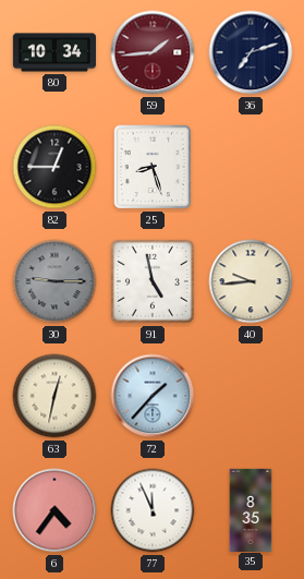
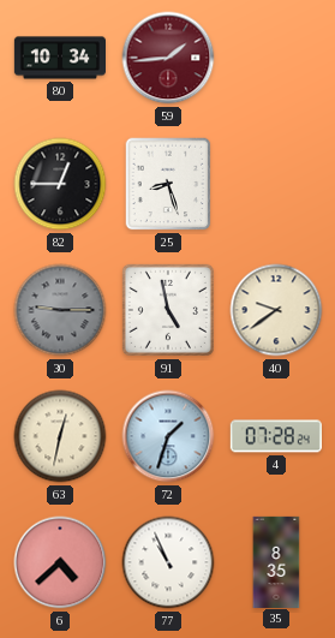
36: 7:12 -> none (251, 52)
40: 9:44 -> 9:39 (276, 310)
72: 1:37 -> 1:33 (168, 436)
4: none -> 07:28 (276, 436)
6: 4:36 -> 4:38 (60, 562)
77: 11:56 -> 10:56 (168, 562)
